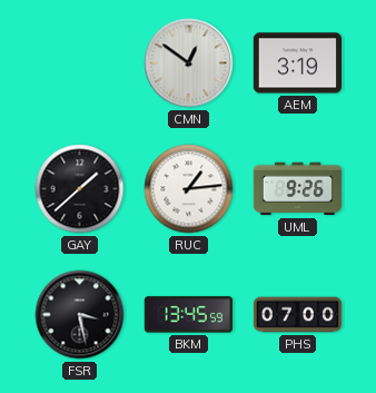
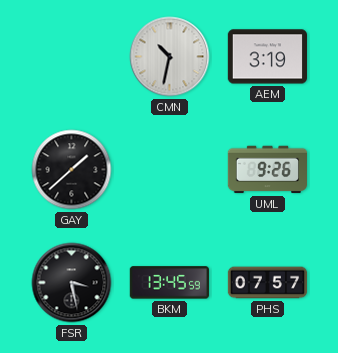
CMN: 12:51 -> 10:32 (170, 57)
RUC: 1:14 -> none (189, 189)
PHS: 07:00 -> 07:57 (268, 283)
